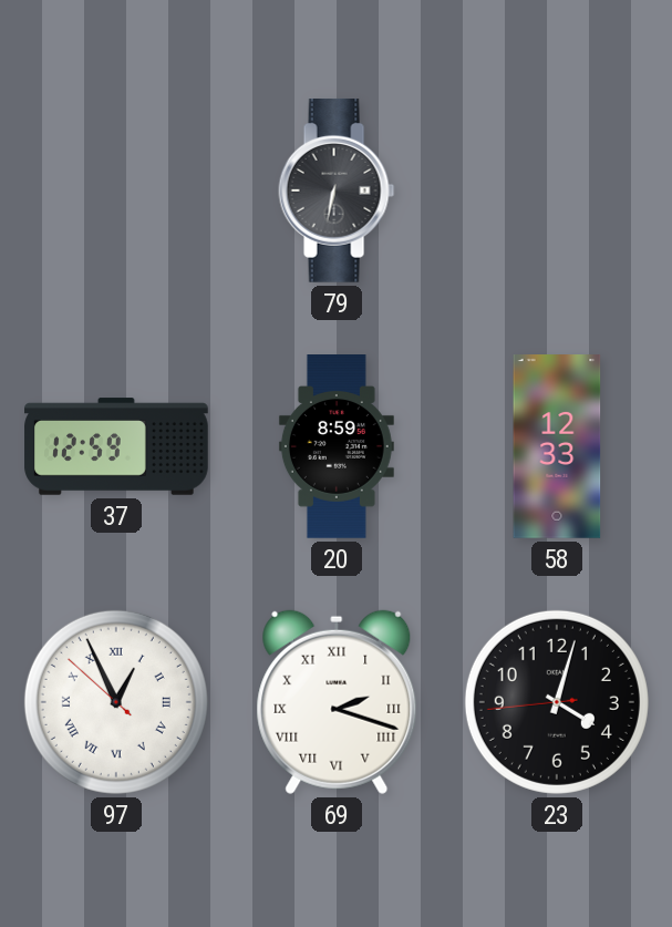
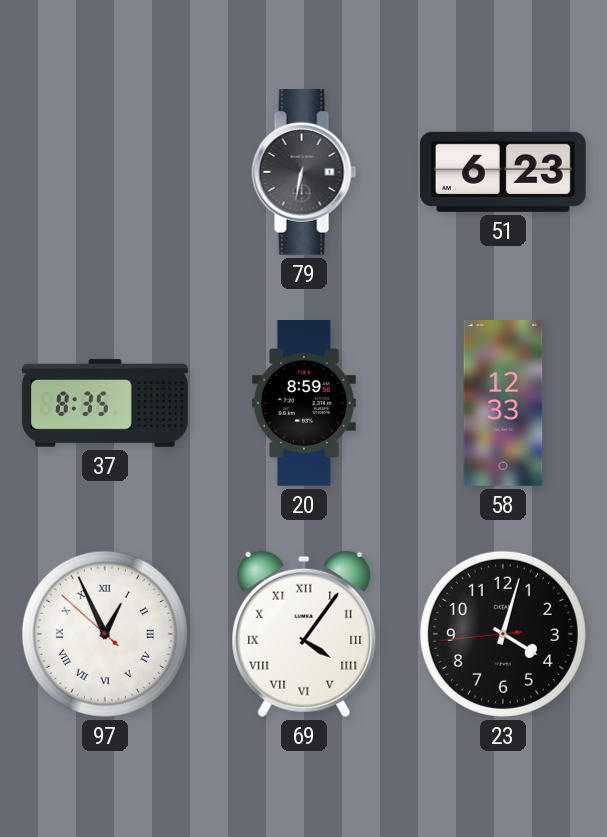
51: none -> 6:23 (503, 172)
37: 12:59 -> 8:35 (105, 403)
69: 2:18 -> 4:06 (304, 634)
